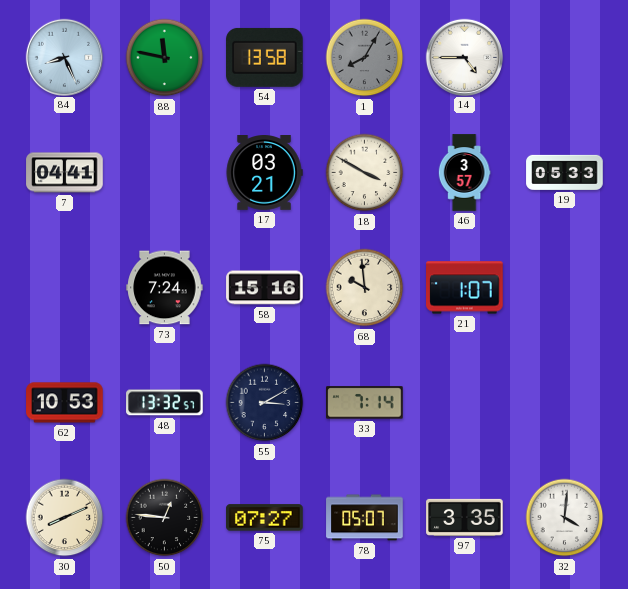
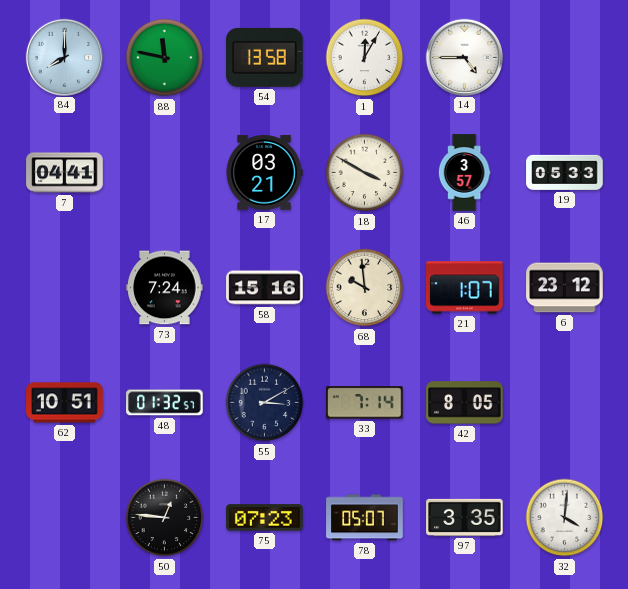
84: 8:26 -> 8:00 (64, 57)
1: 8:05 -> 12:05 (365, 58)
1 dial: grey -> white (365, 58)
6: none -> 23:12 (565, 288)
62: 10:53 -> 10:51 (65, 403)
48: 13:32 -> 01:32 (165, 403)
42: none -> 8:05 (465, 403)
30: 8:11 -> none (65, 518)
75: 07:27 -> 07:23 (265, 518)
